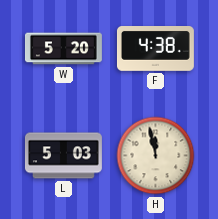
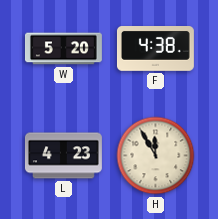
L: 5:03 -> 4:23 (63, 156)
H: 11:58 -> 11:55 (156, 156)
